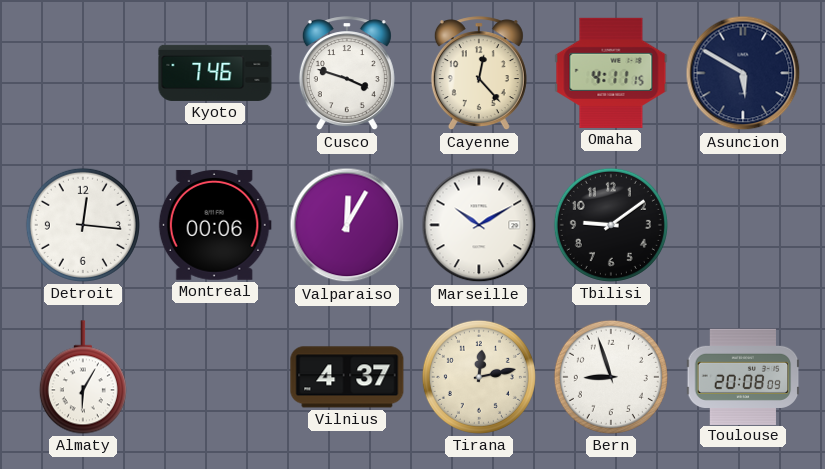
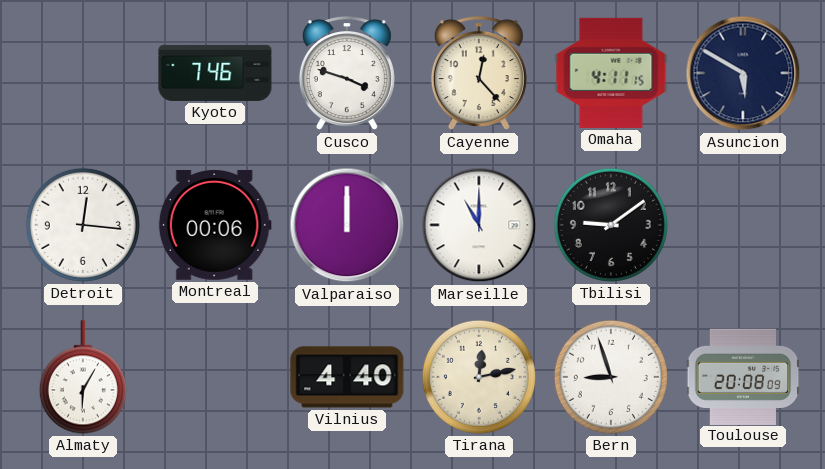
Valparaiso: 12:05 -> 12:00 (347, 225)
Marseille: 10:10 -> 11:00 (479, 225)
Vilnius: 4:37 -> 4:40 (347, 377)
